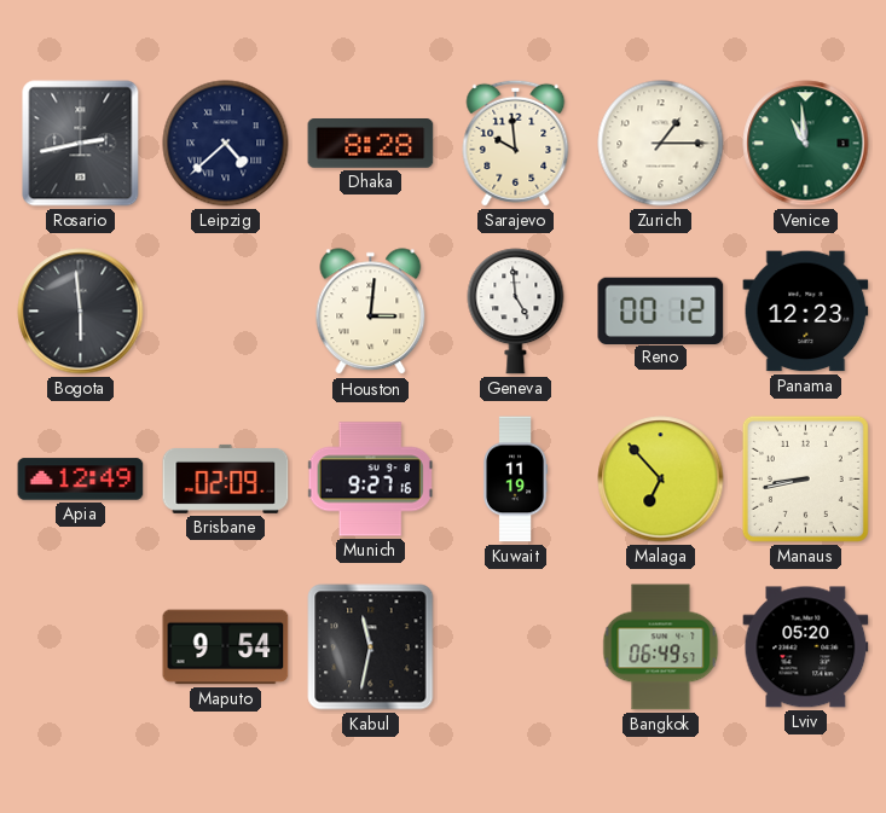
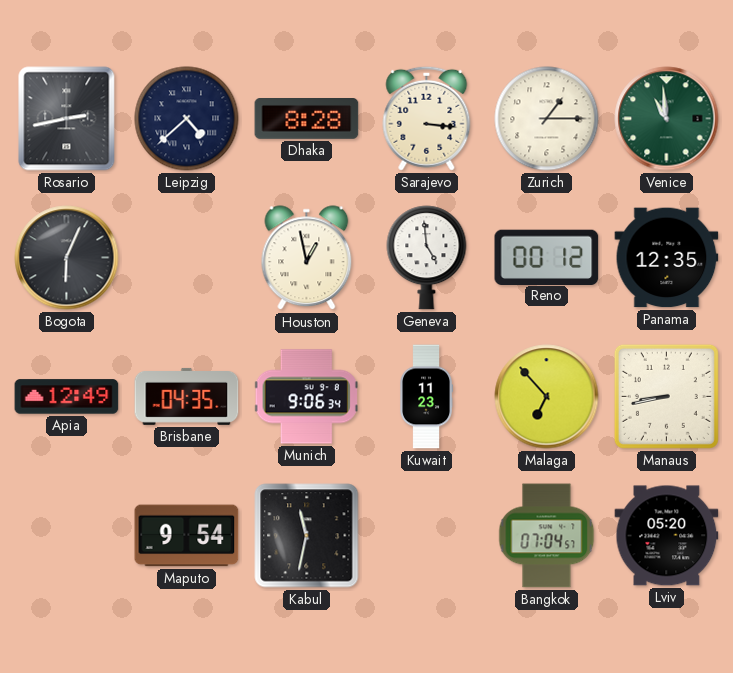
Sarajevo: 9:59 -> 3:16 (427, 118)
Bogota: 5:59 -> 6:04 (67, 258)
Houston: 3:01 -> 12:58 (307, 258)
Panama: 12:23 -> 12:35 (667, 258)
Brisbane: 02:09 -> 04:35 (187, 396)
Munich: 9:27 -> 9:06 (306, 397)
Kuwait: 11:19 -> 11:23 (426, 397)
Bangkok: 06:49 -> 07:04 (547, 536)
